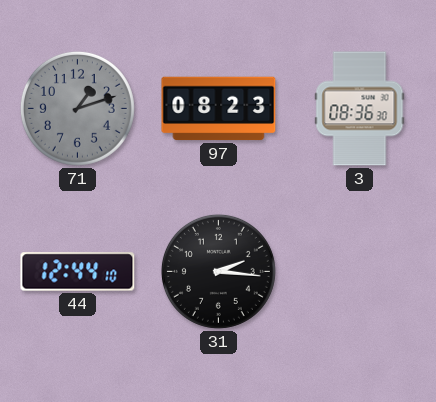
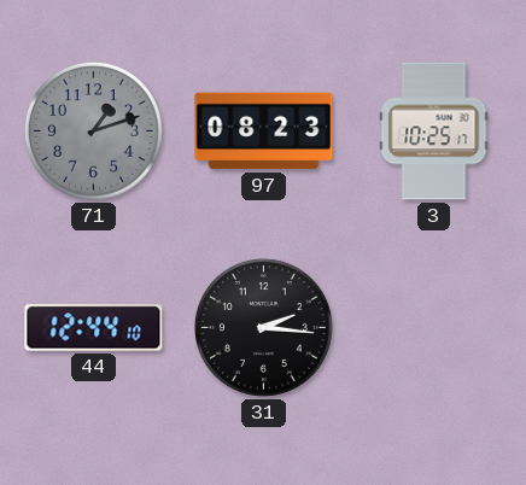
3: 08:36 -> 10:25 (434, 132)
